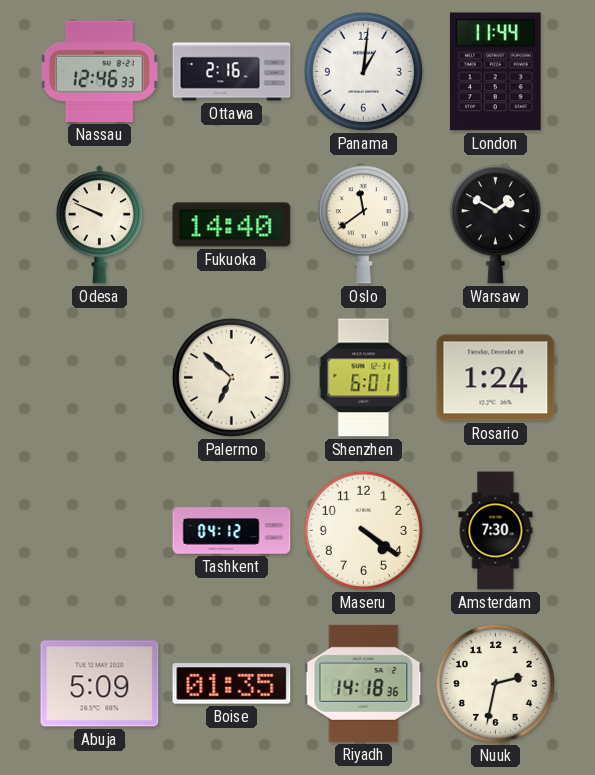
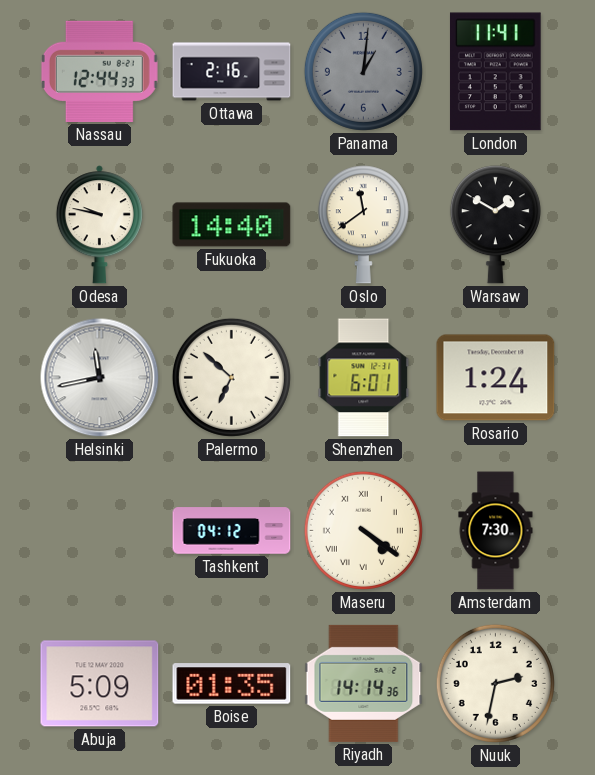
Nassau: 12:46 -> 12:44 (99, 71)
Panama dial: white -> grey (363, 71)
London: 11:44 -> 11:41 (495, 72)
Odesa: 9:49 -> 9:47 (99, 225)
Helsinki: none -> 11:43 (100, 378)
Maseru numerals: Arabic -> Roman (363, 530)
Riyadh: 14:18 -> 14:14 (364, 683)
